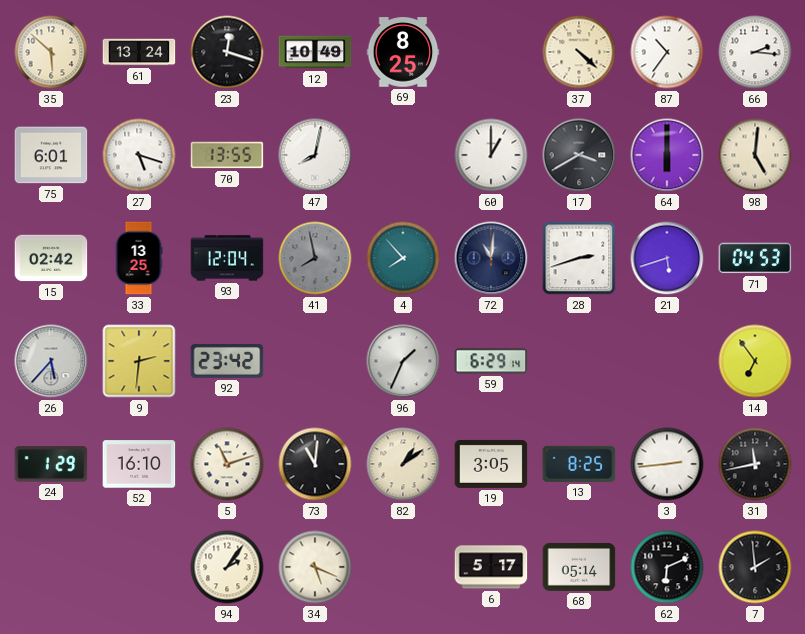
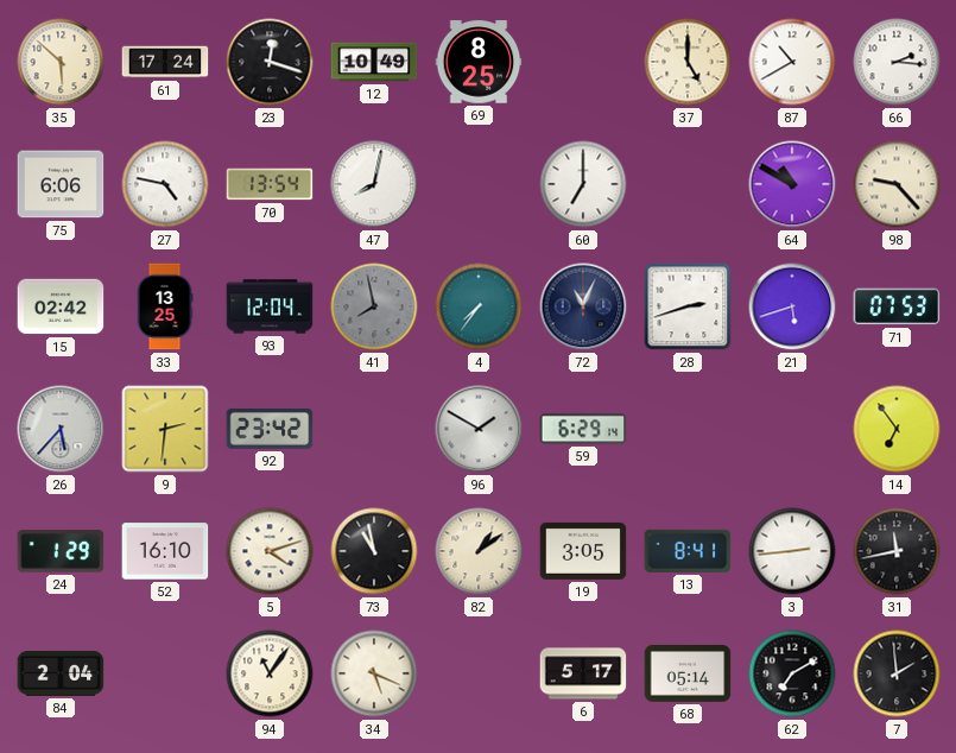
61: 13:24 -> 17:24 (165, 62)
37: 4:22 -> 5:00 (688, 62)
87: 10:36 -> 10:40 (792, 62)
75: 6:01 -> 6:06 (61, 184)
27: 5:18 -> 4:47 (165, 184)
70: 13:55 -> 13:54 (270, 184)
60: 1:00 -> 7:00 (583, 184)
17: 3:40 -> none (579, 155)
64: 6:00 -> 10:50 (792, 184)
98: 5:01 -> 9:23 (897, 184)
4: 7:53 -> 7:36 (479, 306)
72: 11:01 -> 11:04 (583, 306)
71: 04:53 -> 07:53 (897, 306)
96: 1:34 -> 1:50 (479, 429)
5: 11:12 -> 4:12 (270, 551)
73: 11:01 -> 10:58 (374, 551)
13: 8:25 -> 8:41 (688, 551)
84: none -> 2:04 (61, 675)
94: 2:06 -> 11:06 (270, 673)
62: 6:11 -> 7:10 (792, 673)
